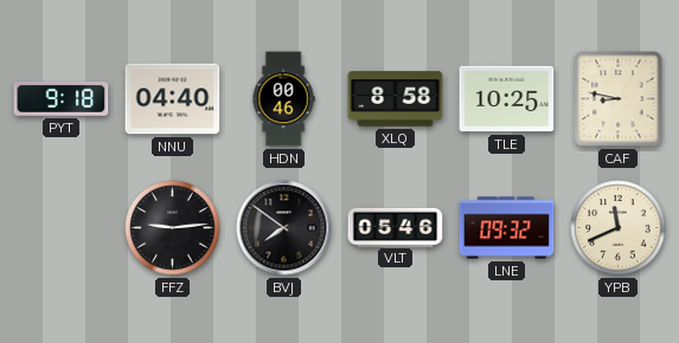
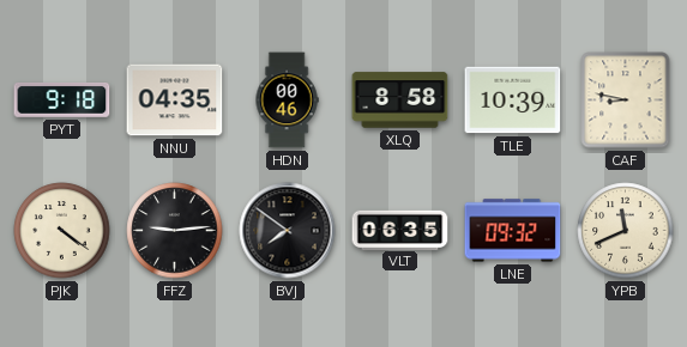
NNU: 04:40 -> 04:35 (175, 101)
TLE: 10:25 -> 10:39 (513, 101)
PJK: none -> 4:21 (62, 231)
VLT: 05:46 -> 06:35 (400, 230)
